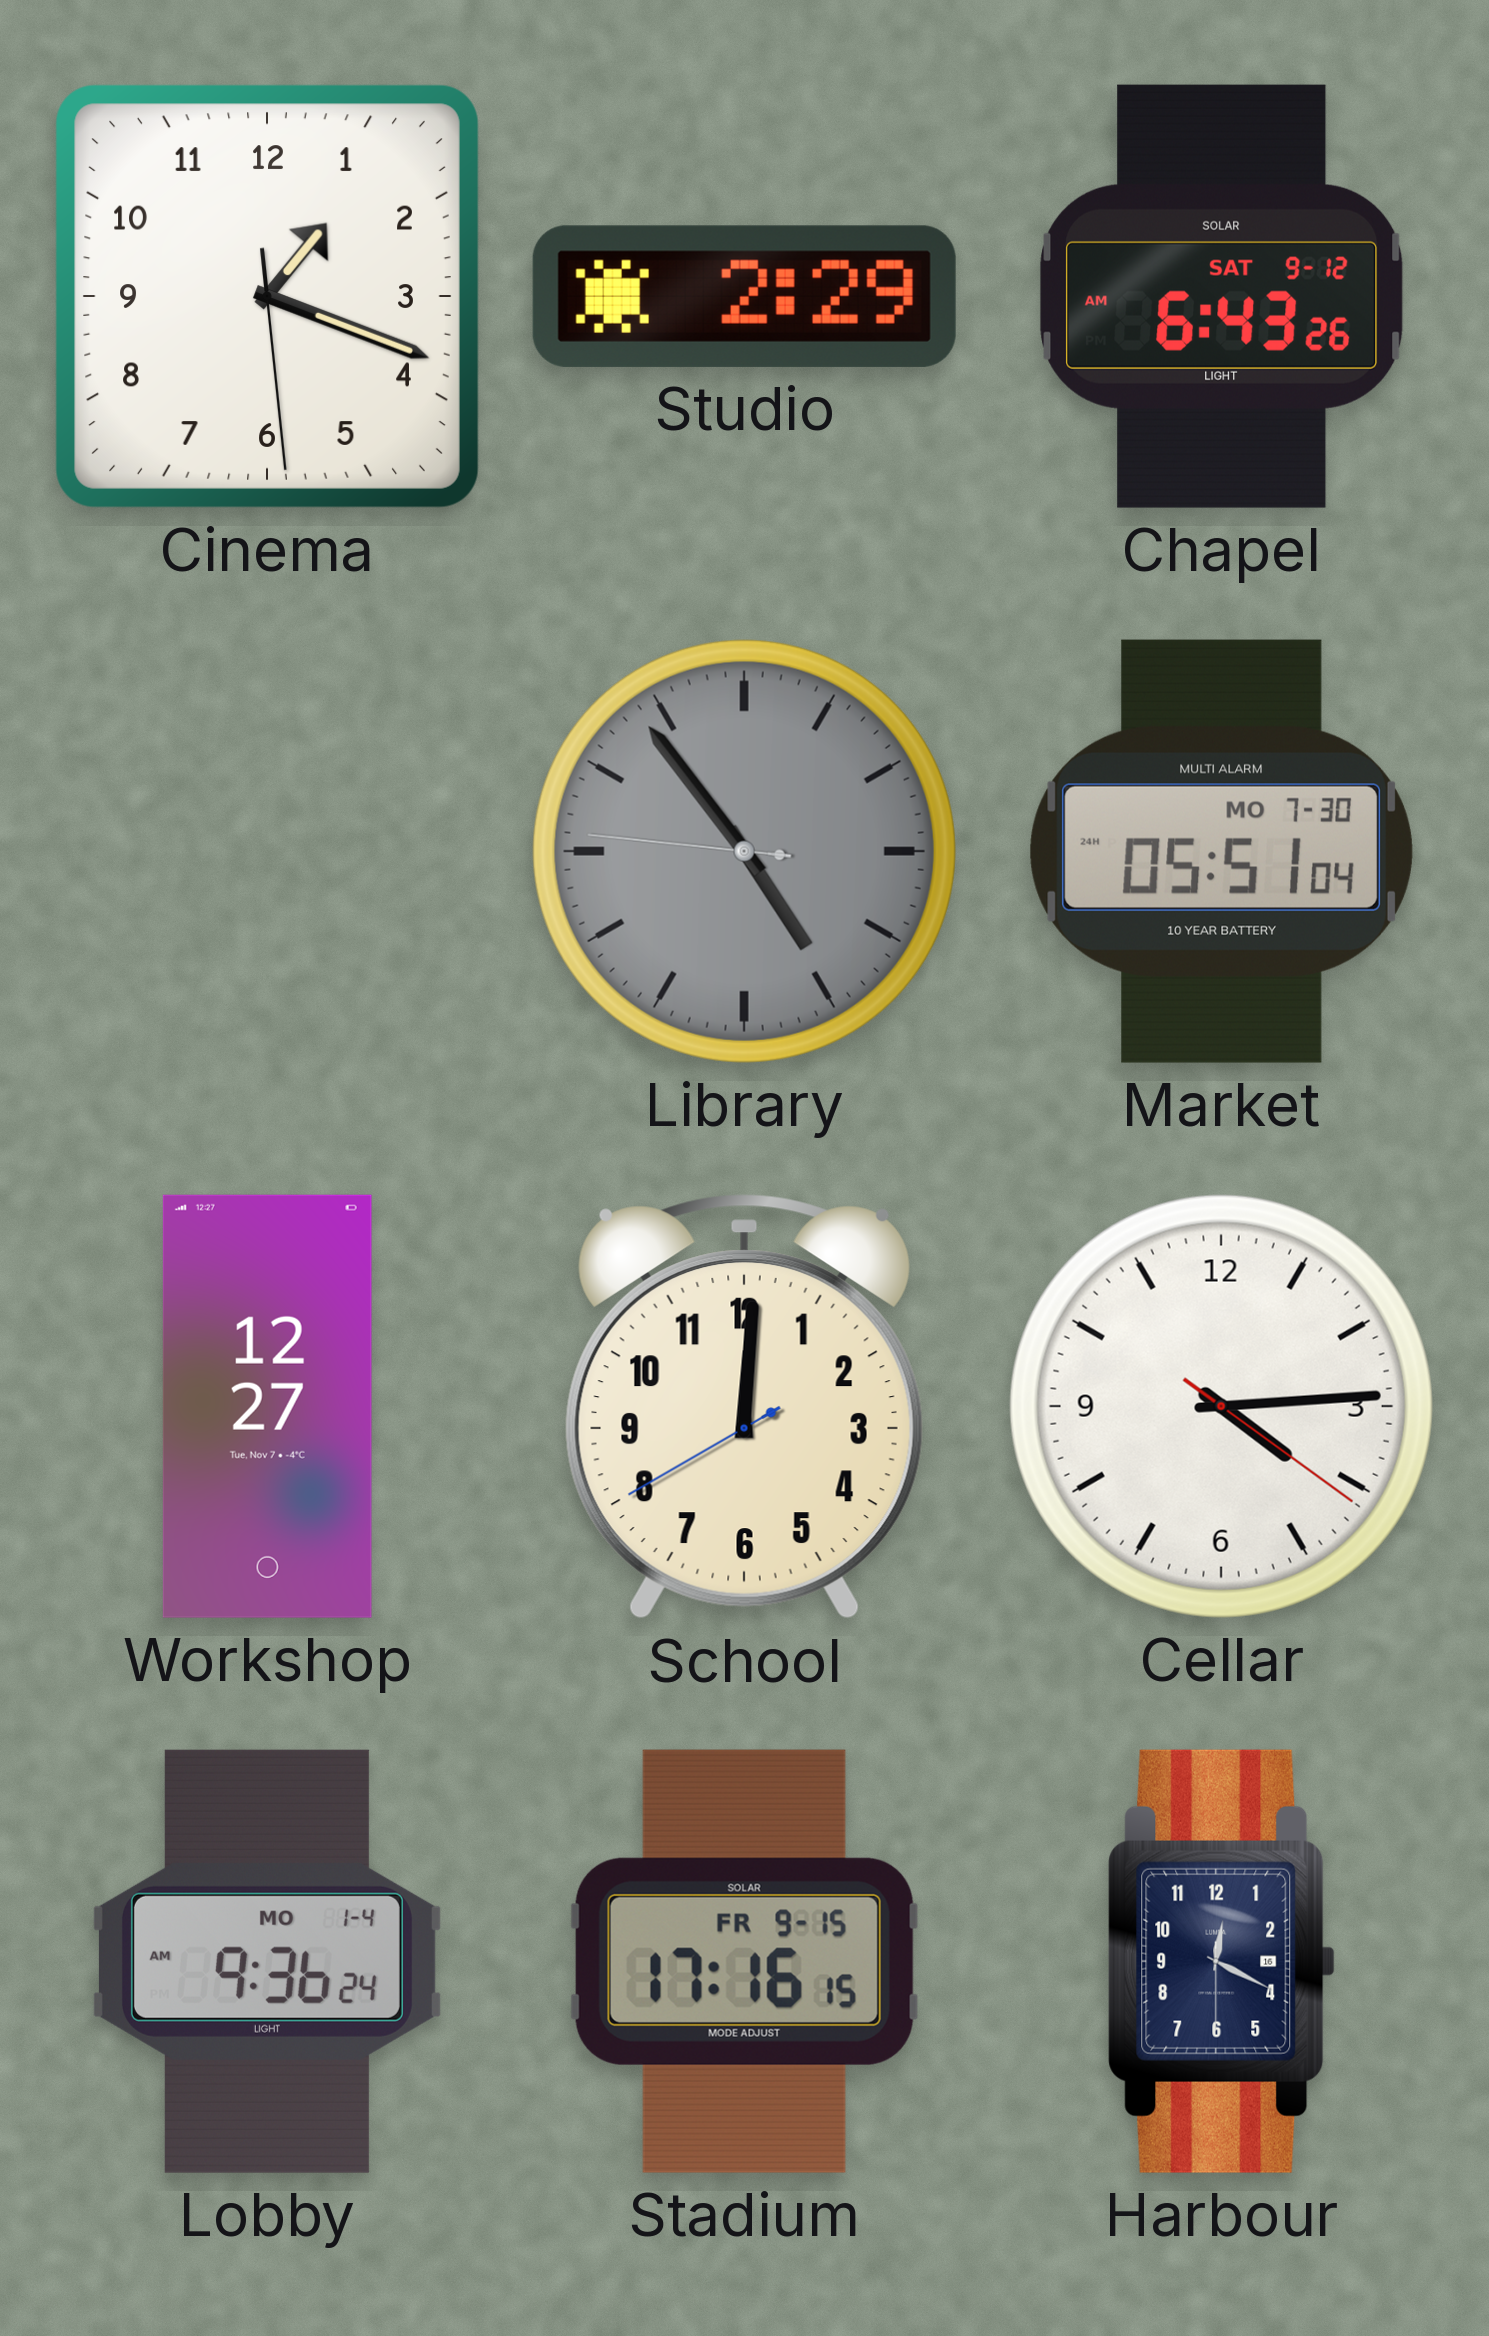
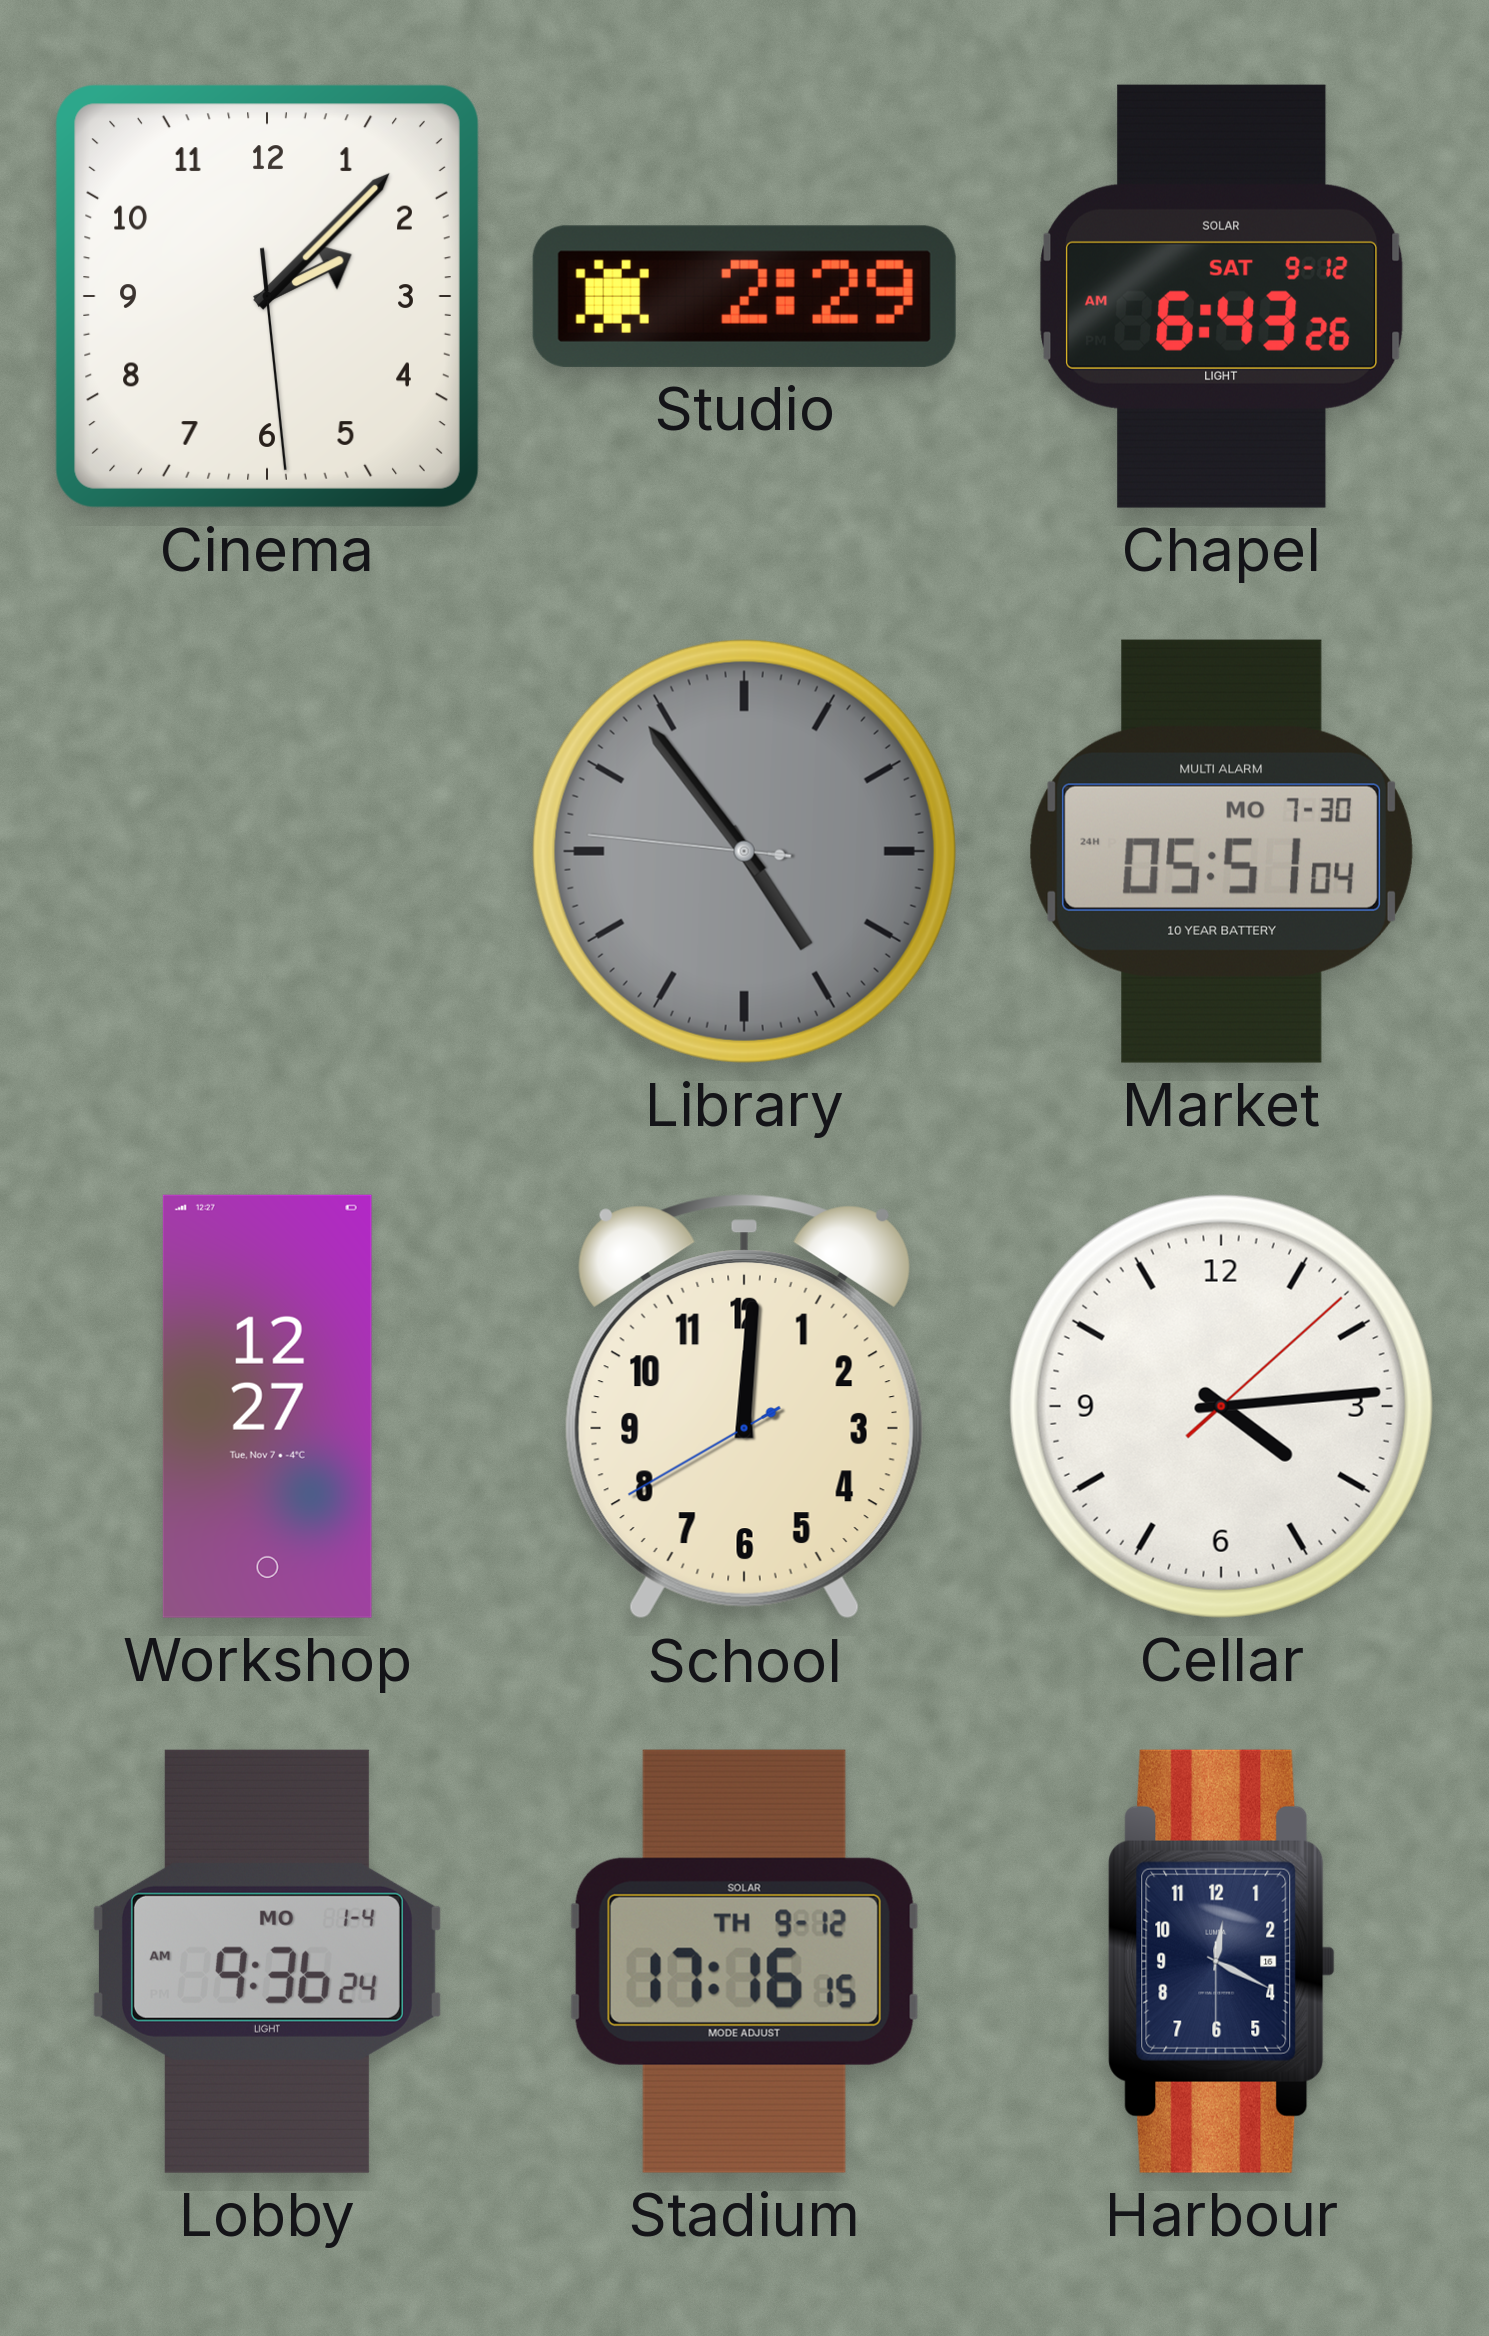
Cinema: 1:18 -> 2:07 (267, 296)
Cellar: 4:14:21 -> 4:14:08 (1221, 1406)
Stadium date: FR 9-15 -> TH 9-12 (744, 1961)
